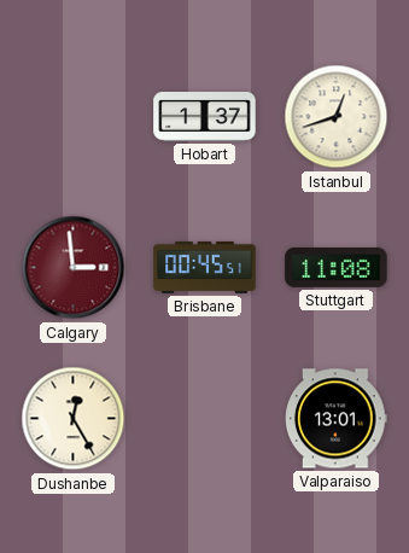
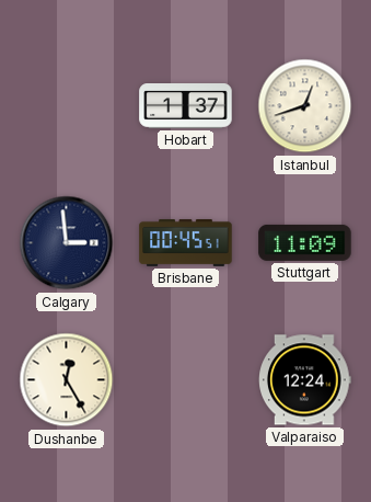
Calgary dial: burgundy -> navy (67, 243)
Stuttgart: 11:08 -> 11:09 (305, 242)
Valparaiso: 13:01 -> 12:24 (305, 380)
